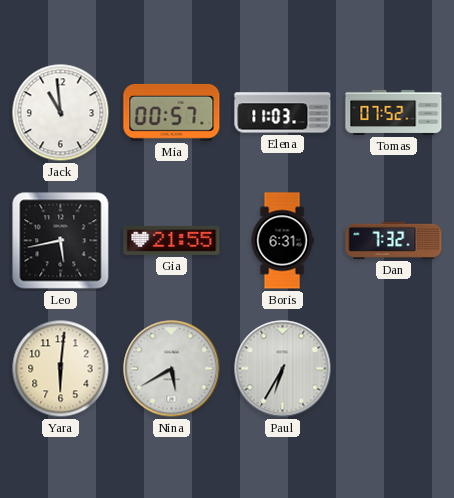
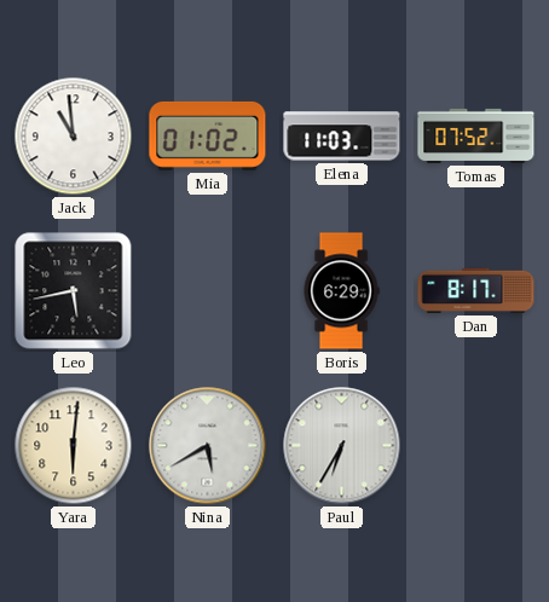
Mia: 00:57 -> 01:02 (208, 135)
Gia: 21:55 -> none (172, 240)
Boris: 6:31 -> 6:29 (341, 291)
Dan: 7:32 -> 8:17 (476, 290)
